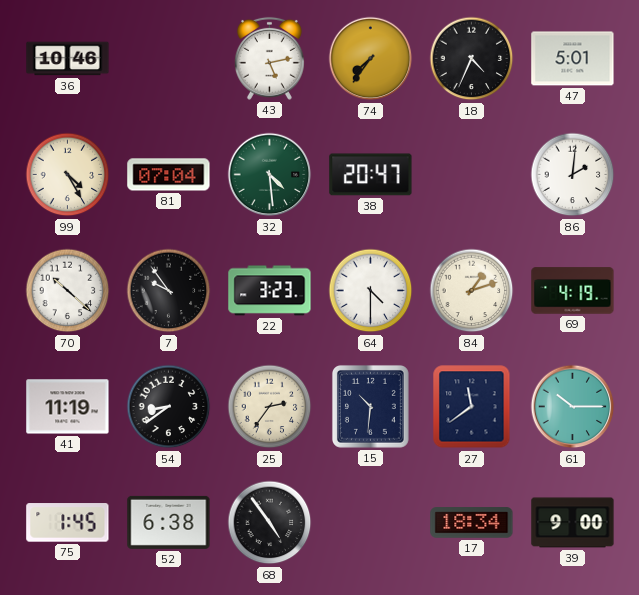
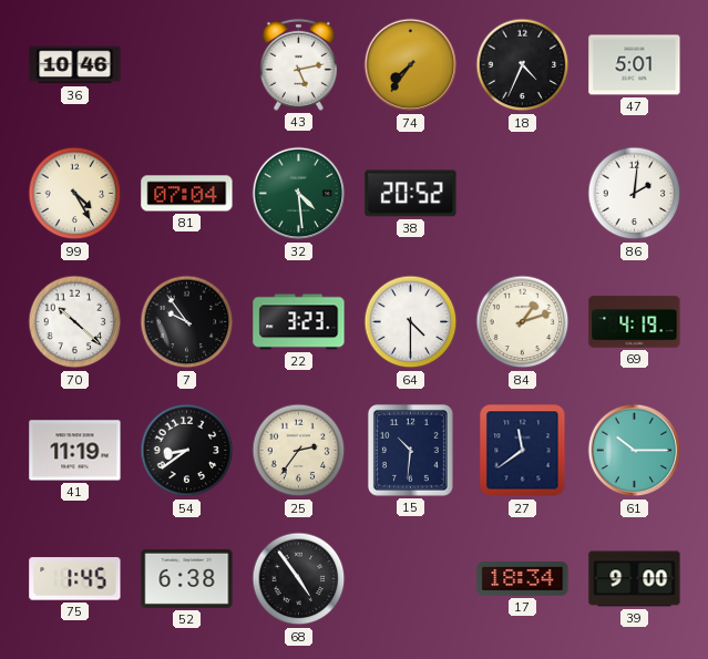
38: 20:47 -> 20:52 (411, 194)
